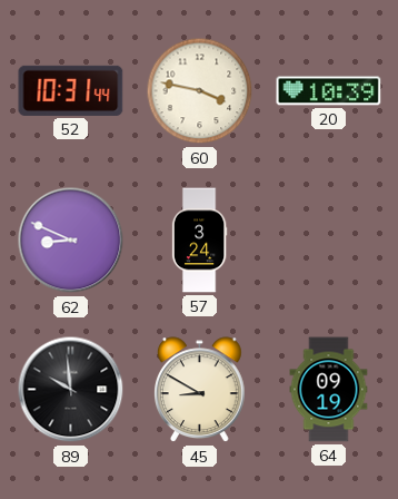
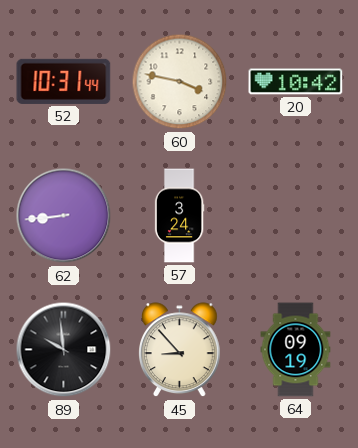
20: 10:39 -> 10:42 (296, 82)
62: 8:49 -> 8:44 (64, 216)
45: 8:50 -> 8:53 (180, 350)
